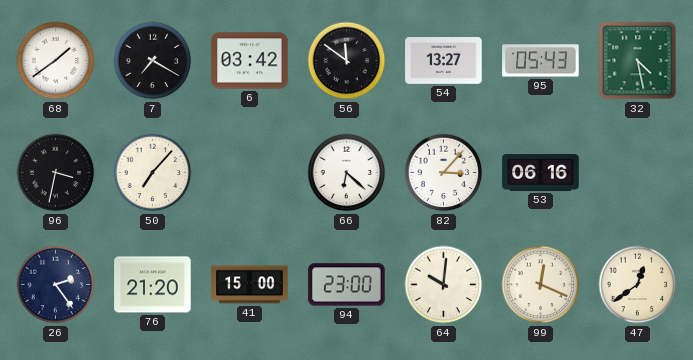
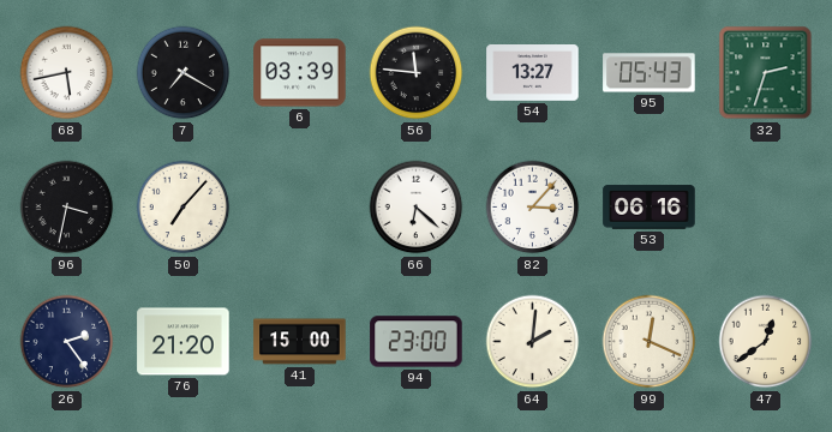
68: 1:39 -> 5:43 (67, 73)
6: 03:42 -> 03:39 (300, 73)
56: 11:51 -> 11:46 (417, 73)
32: 4:28 -> 2:33 (766, 73)
64: 10:01 -> 2:01 (533, 342)
